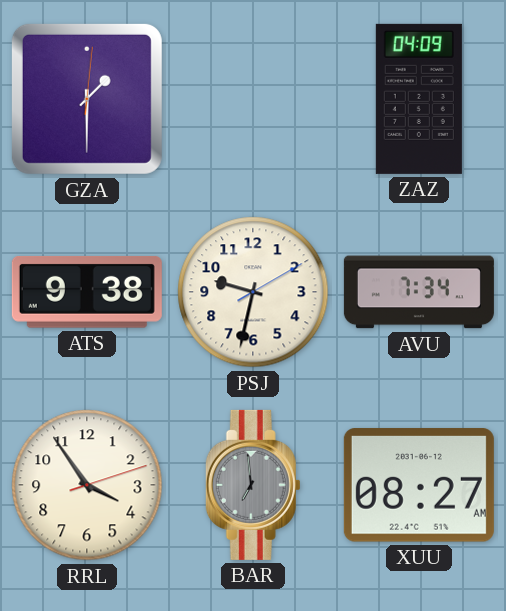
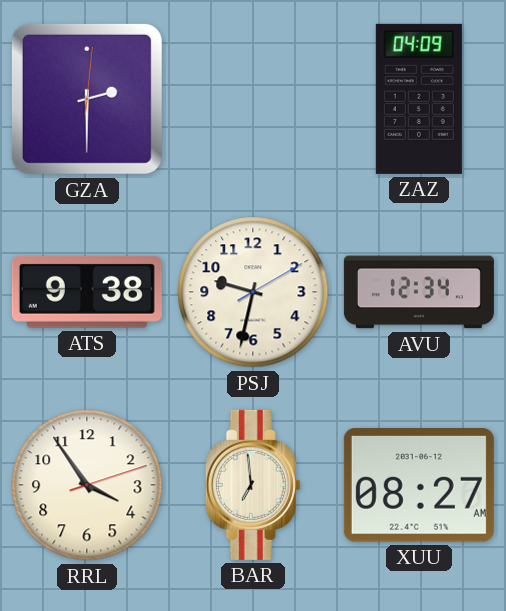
GZA: 1:30 -> 2:30 (87, 99)
AVU: 7:34 -> 12:34 (419, 292)
BAR dial: grey -> cream (253, 485)
